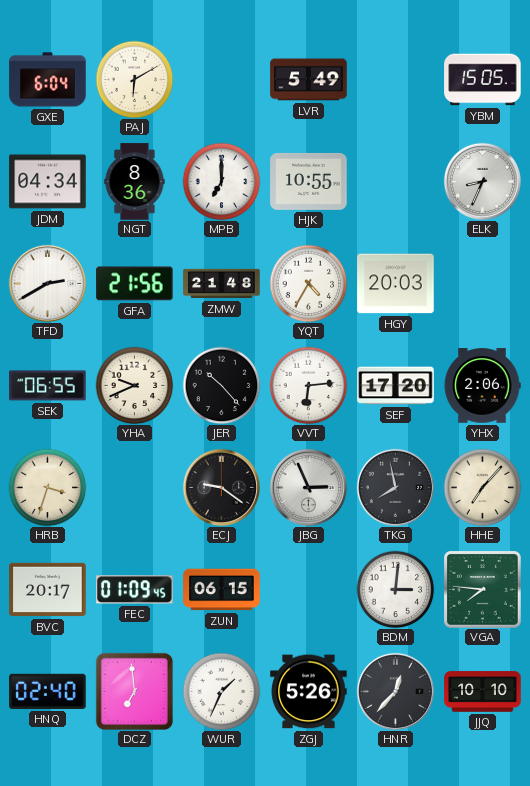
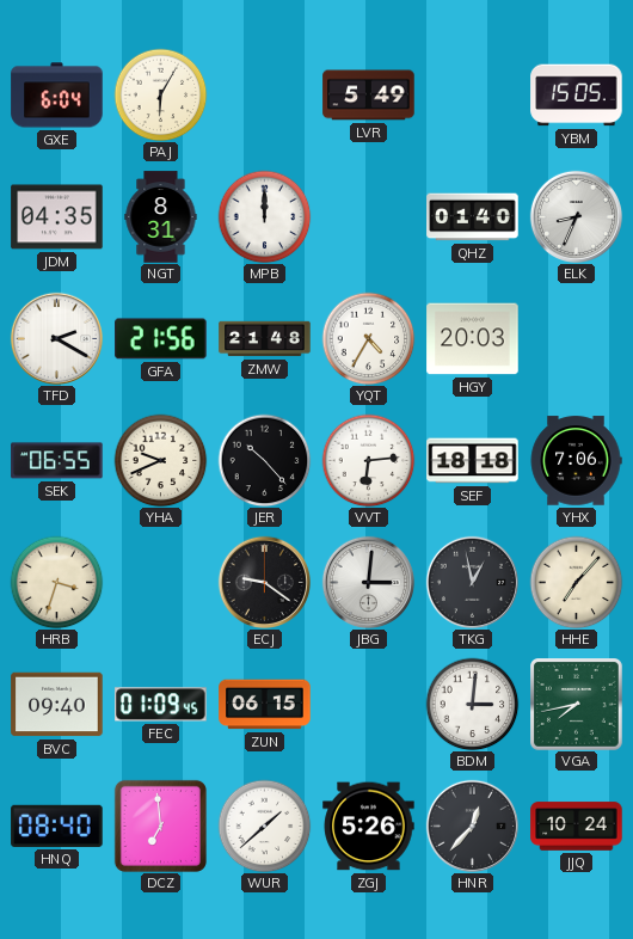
PAJ: 6:10 -> 6:05 (160, 94)
JDM: 04:34 -> 04:35 (57, 217)
NGT: 8:36 -> 8:31 (161, 217)
MPB: 7:00 -> 12:00 (264, 216)
HJK: 10:55 -> none (309, 181)
QHZ: none -> 01:40 (473, 217)
TFD: 2:40 -> 2:20 (56, 338)
SEF: 17:20 -> 18:18 (473, 461)
YHX: 2:06 -> 7:06 (576, 461)
JBG: 2:56 -> 3:01 (368, 582)
TKG: 7:58 -> 12:58 (472, 582)
BVC: 20:17 -> 09:40 (57, 705)
VGA: 7:46 -> 7:43 (577, 705)
HNQ: 02:40 -> 08:40 (57, 826)
WUR: 1:34 -> 1:38 (264, 826)
JJQ: 10:10 -> 10:24 (577, 827)
